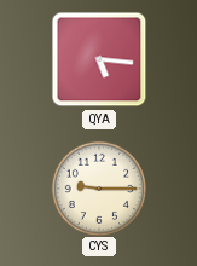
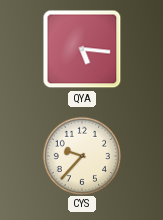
CYS: 9:15 -> 9:37 (81, 155)
